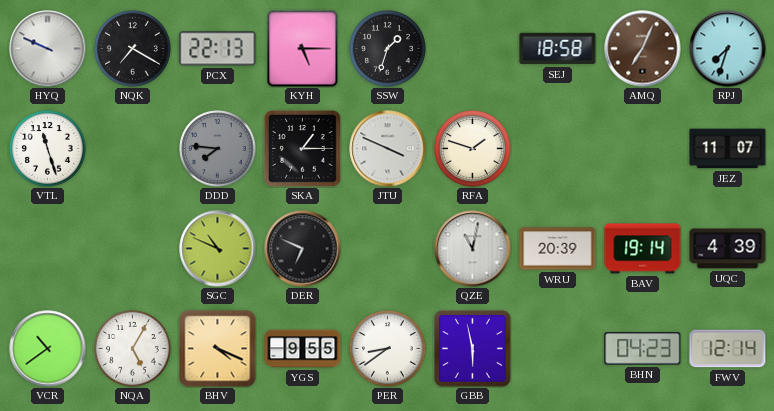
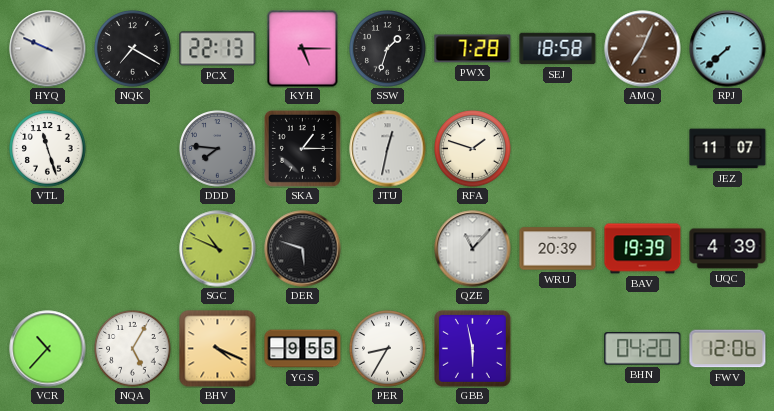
PWX: none -> 7:28 (473, 49)
RPJ: 7:33 -> 7:38 (728, 49)
JTU: 3:49 -> 12:32 (388, 149)
DER: 6:49 -> 5:48 (303, 249)
QZE: 11:02 -> 11:07 (473, 249)
BAV: 19:14 -> 19:39 (643, 249)
VCR: 10:39 -> 10:37 (48, 349)
PER: 8:39 -> 8:35 (388, 349)
BHN: 04:23 -> 04:20 (643, 349)
FWV: 12:14 -> 12:06 (728, 349)
